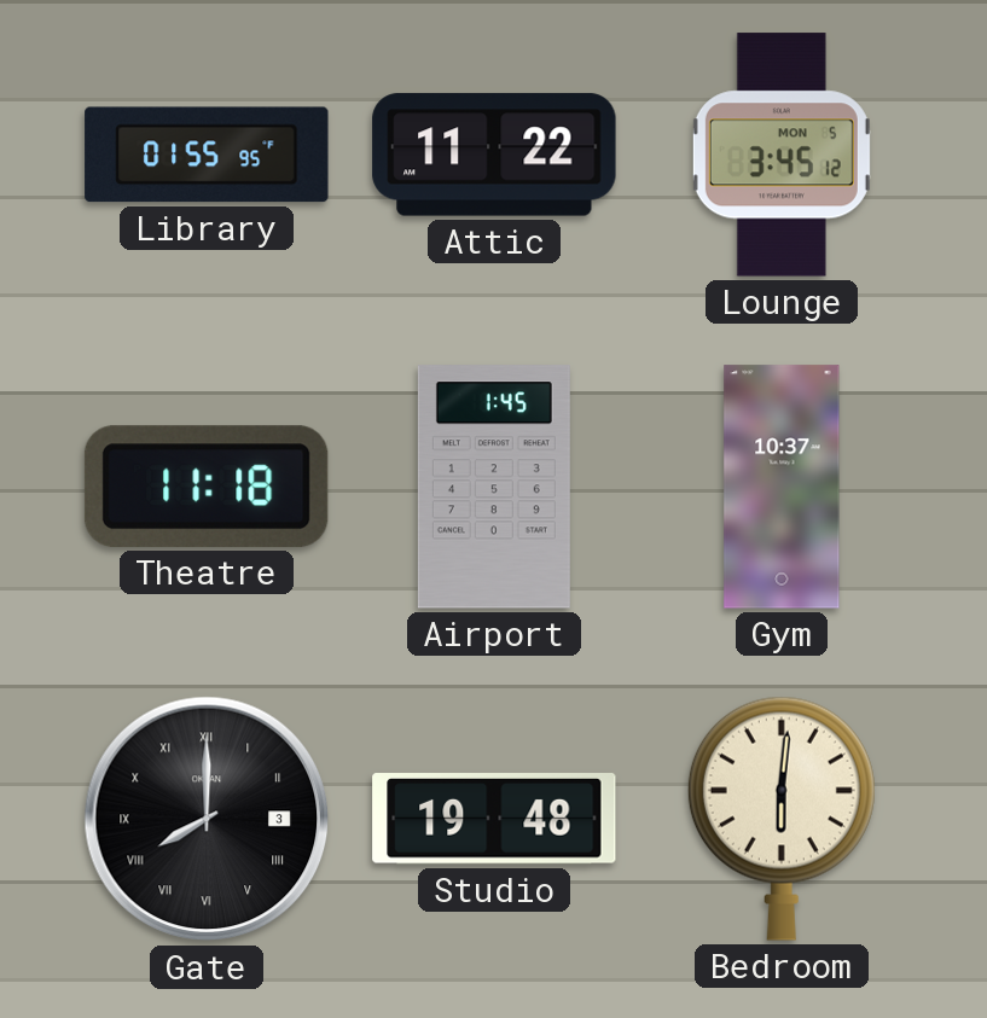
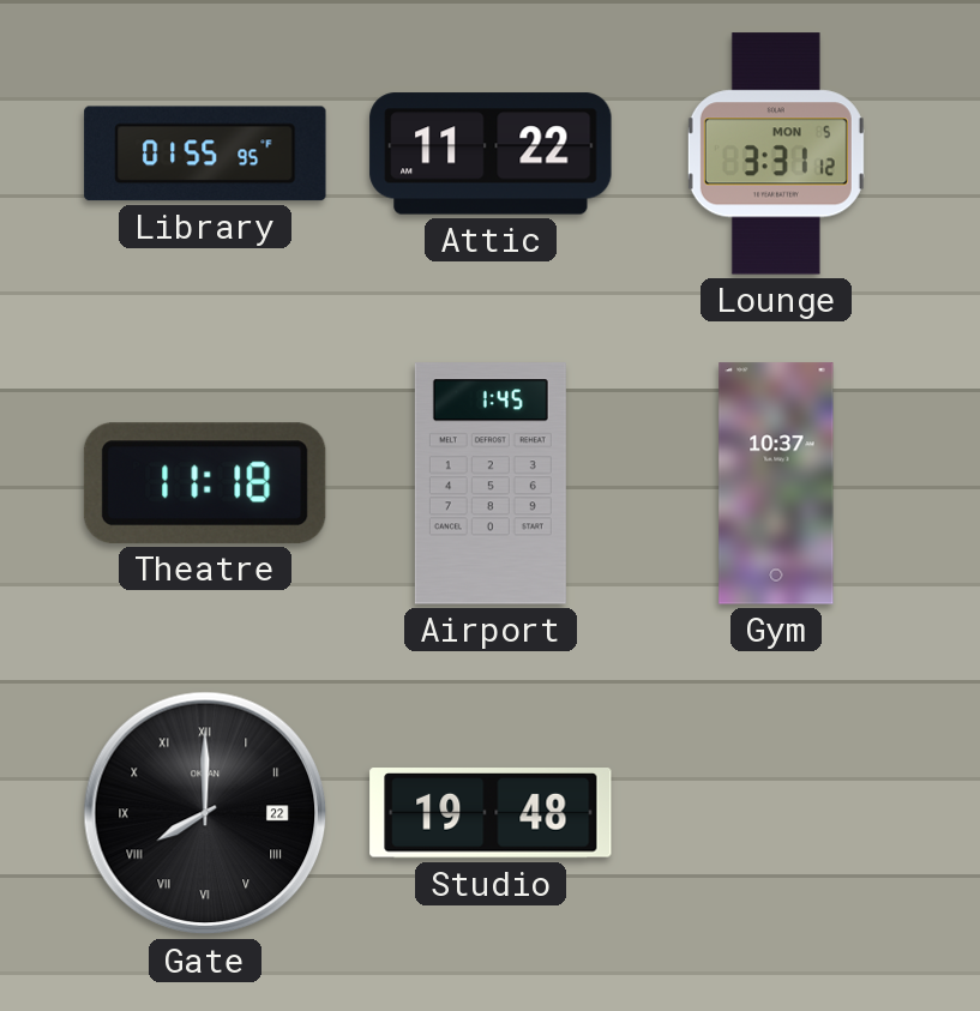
Lounge: 3:45 -> 3:31 (776, 154)
Gate date: 3 -> 22 (205, 813)
Bedroom: 6:01 -> none (782, 819)
